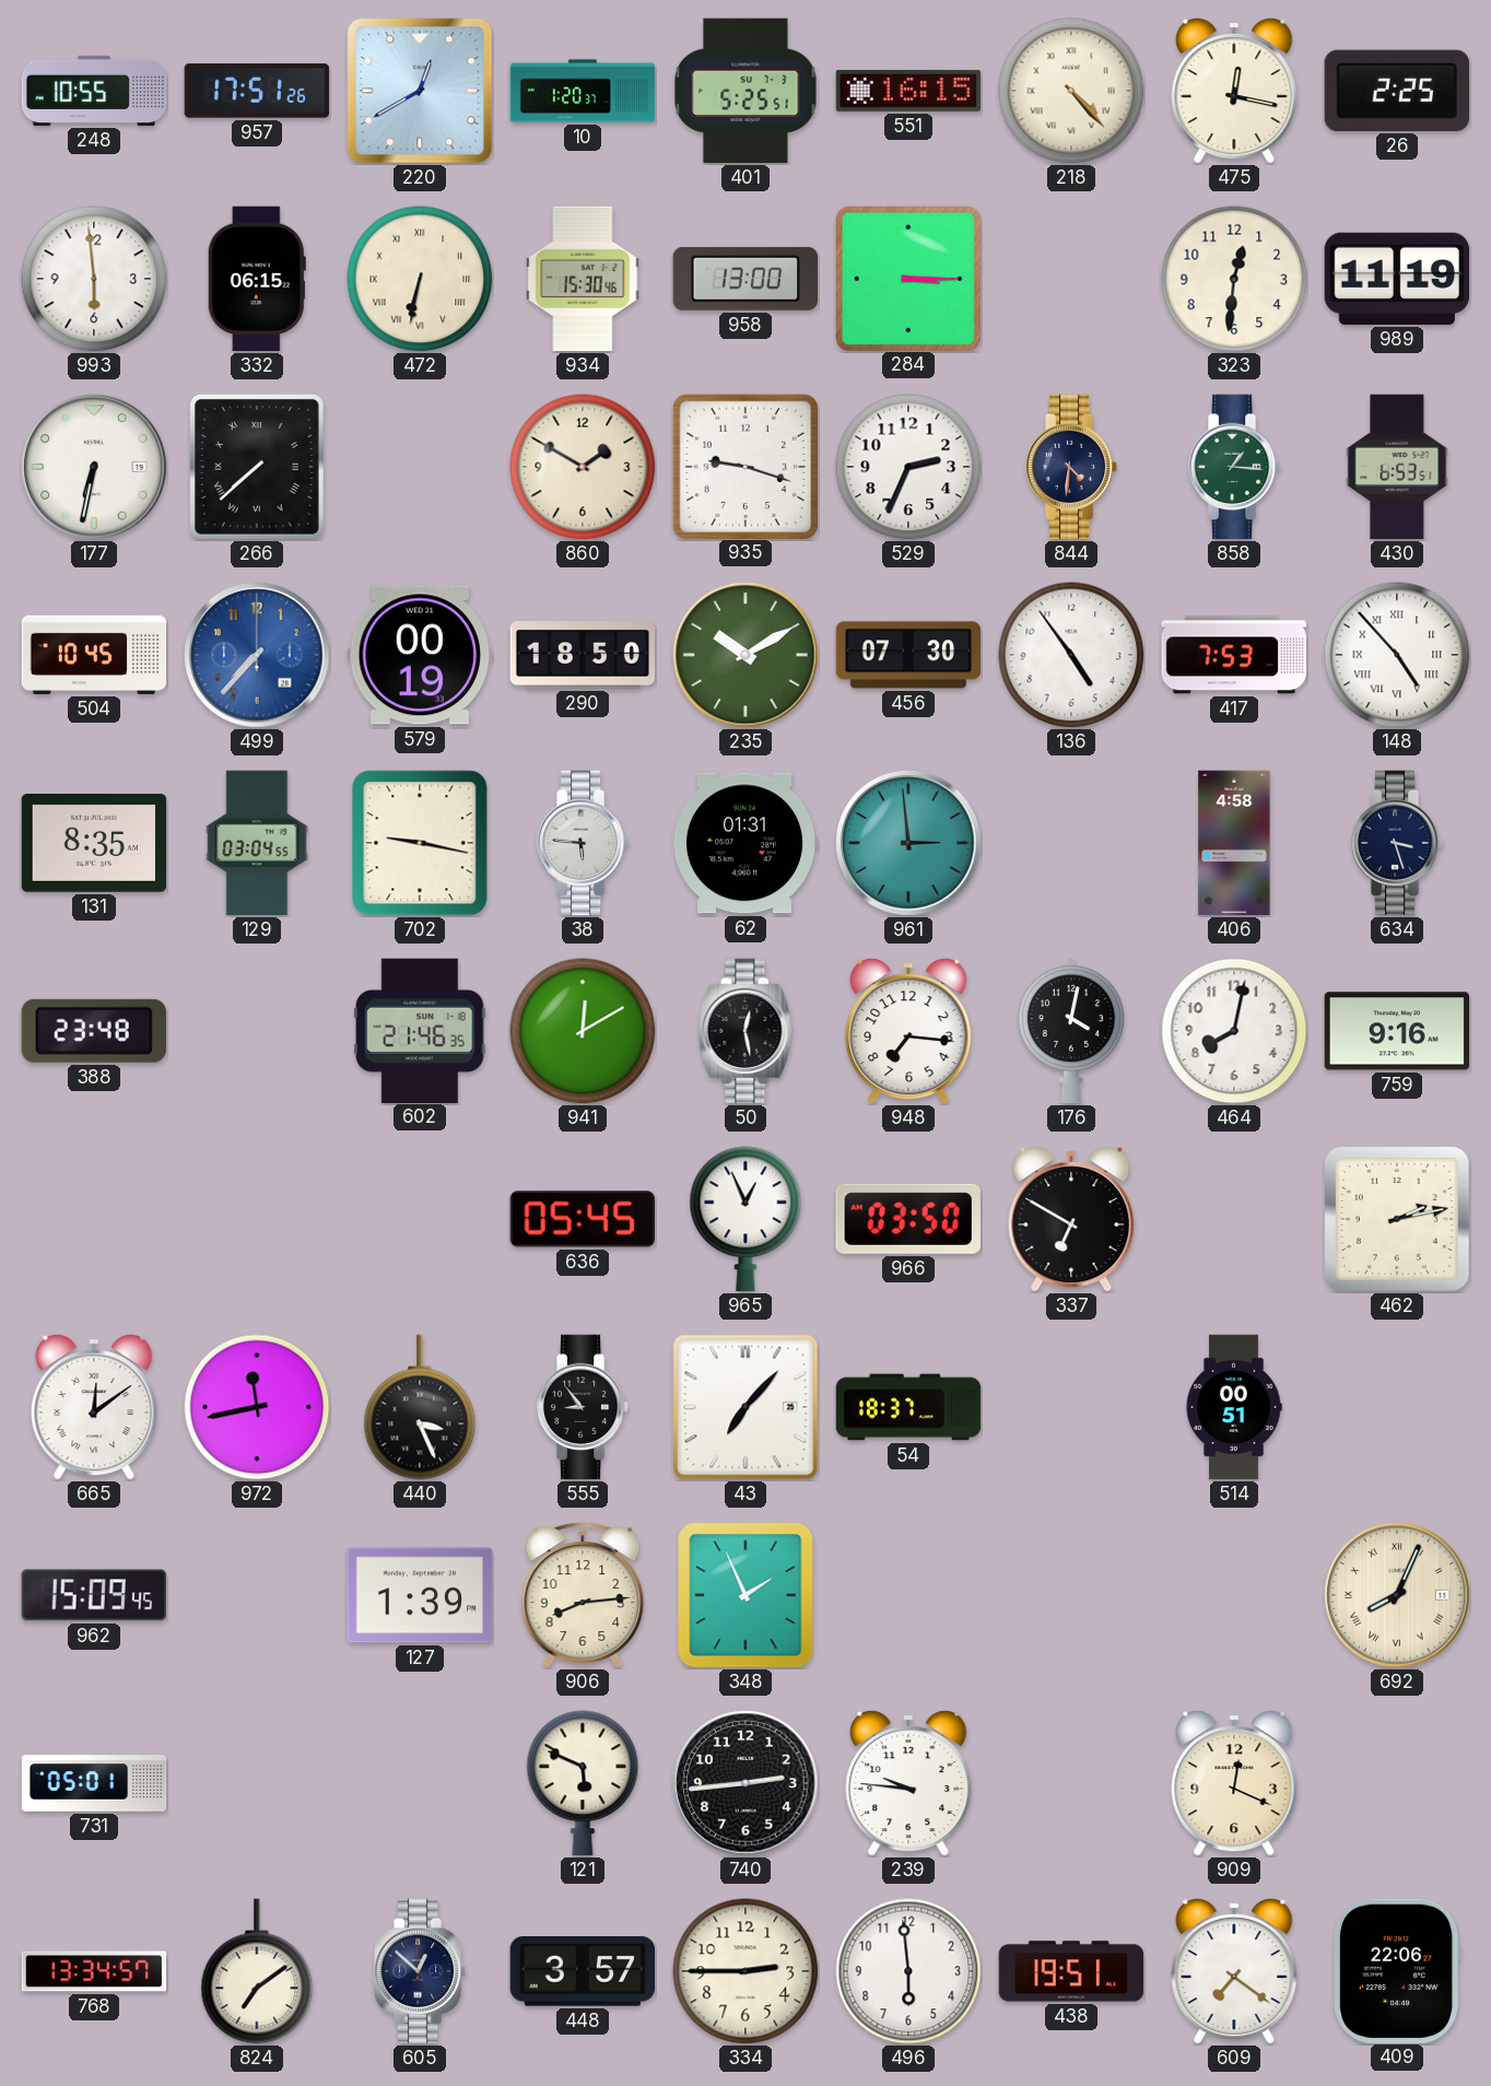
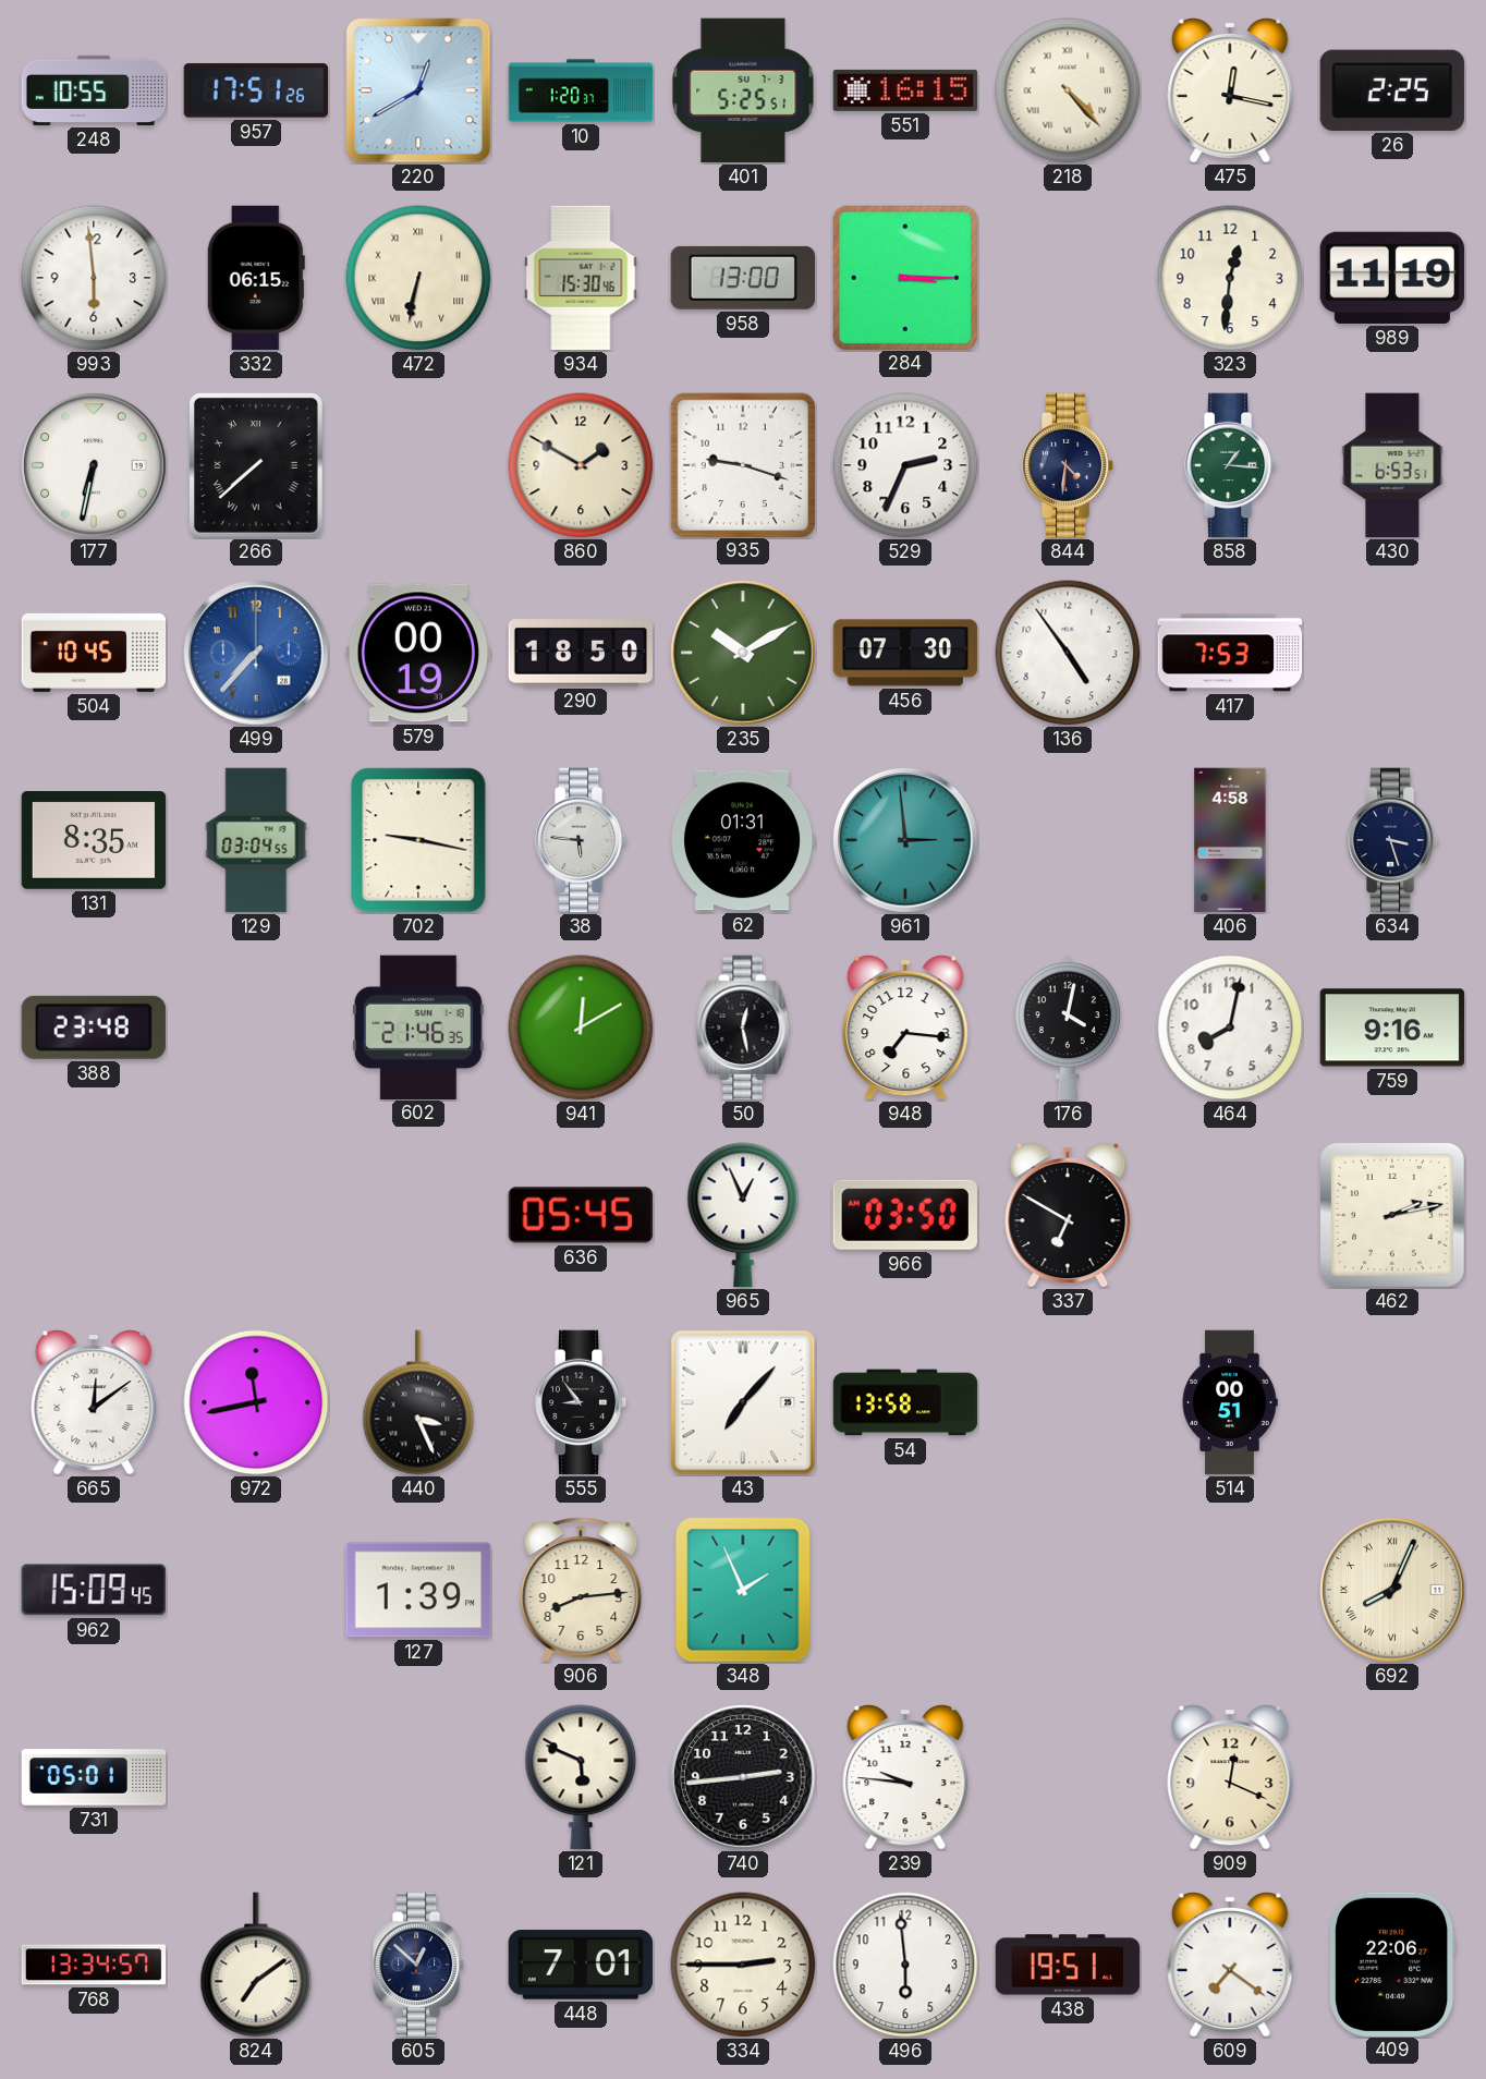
148: 4:53 -> none (1397, 655)
54: 18:37 -> 13:58 (905, 1402)
448: 3:57 -> 7:01 (580, 1965)
